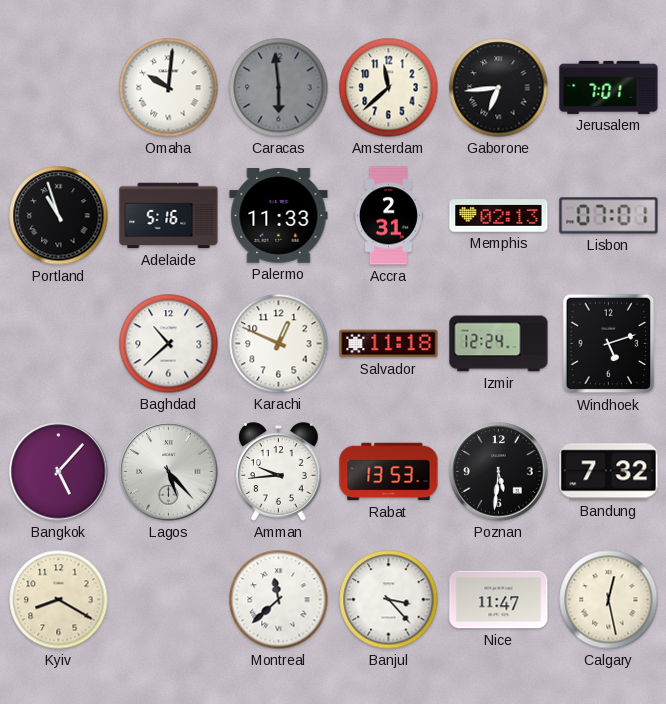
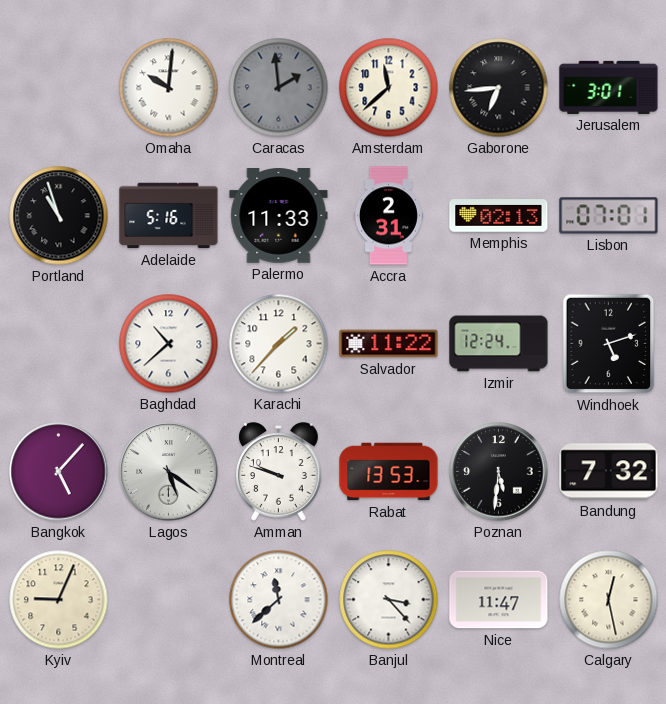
Caracas: 5:59 -> 1:59 (279, 88)
Jerusalem: 7:01 -> 3:01 (609, 87)
Karachi: 12:49 -> 1:37 (279, 344)
Salvador: 11:18 -> 11:22 (389, 344)
Lagos: 5:23 -> 5:21 (169, 472)
Amman: 9:44 -> 9:48 (279, 472)
Kyiv: 8:20 -> 9:04 (59, 600)
